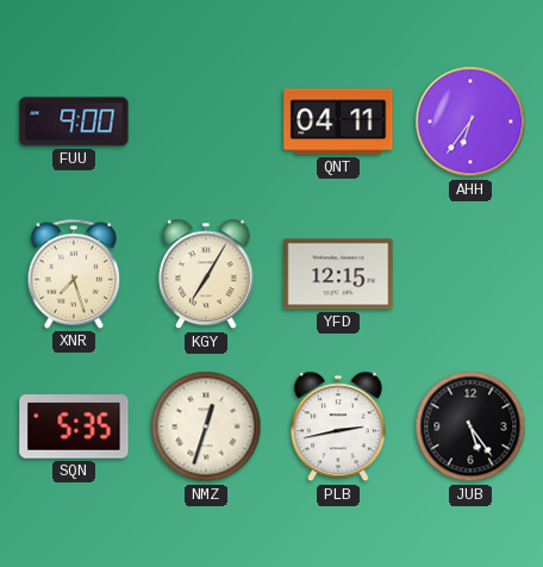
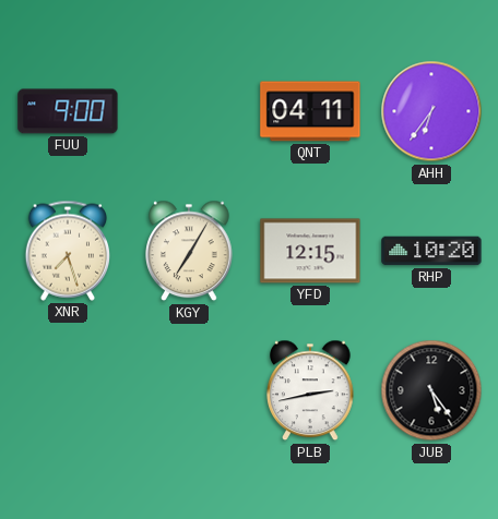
RHP: none -> 10:20 (431, 251)
SQN: 5:35 -> none (74, 426)
NMZ: 12:33 -> none (206, 426)
